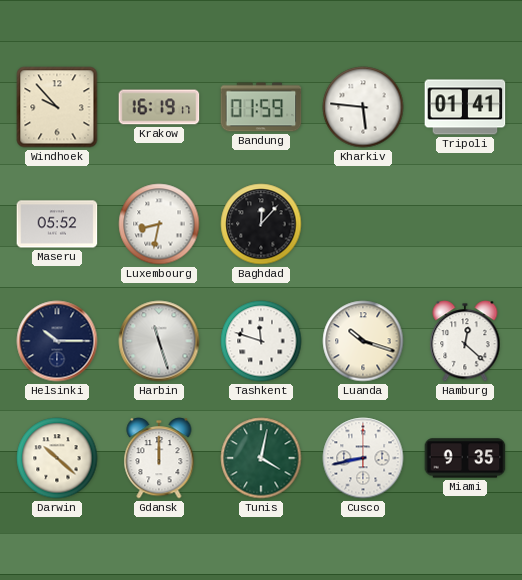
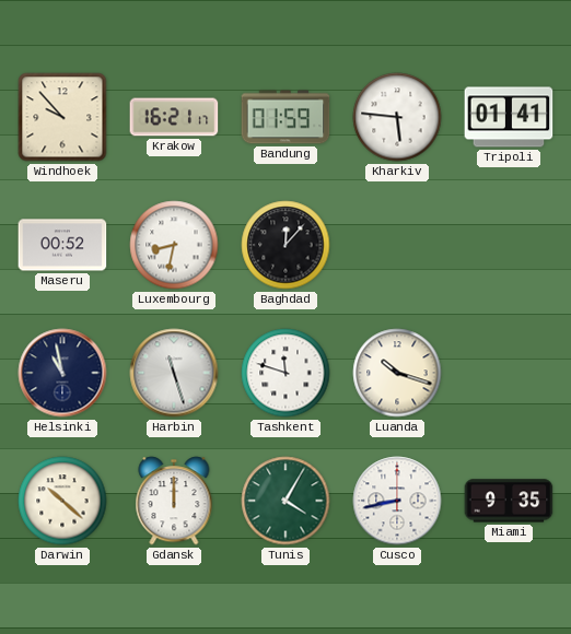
Krakow: 16:19 -> 16:21 (174, 117)
Maseru: 05:52 -> 00:52 (62, 245)
Helsinki: 10:15 -> 10:58 (62, 373)
Hamburg: 12:22 -> none (465, 341)
Tunis: 4:02 -> 4:05 (285, 501)
